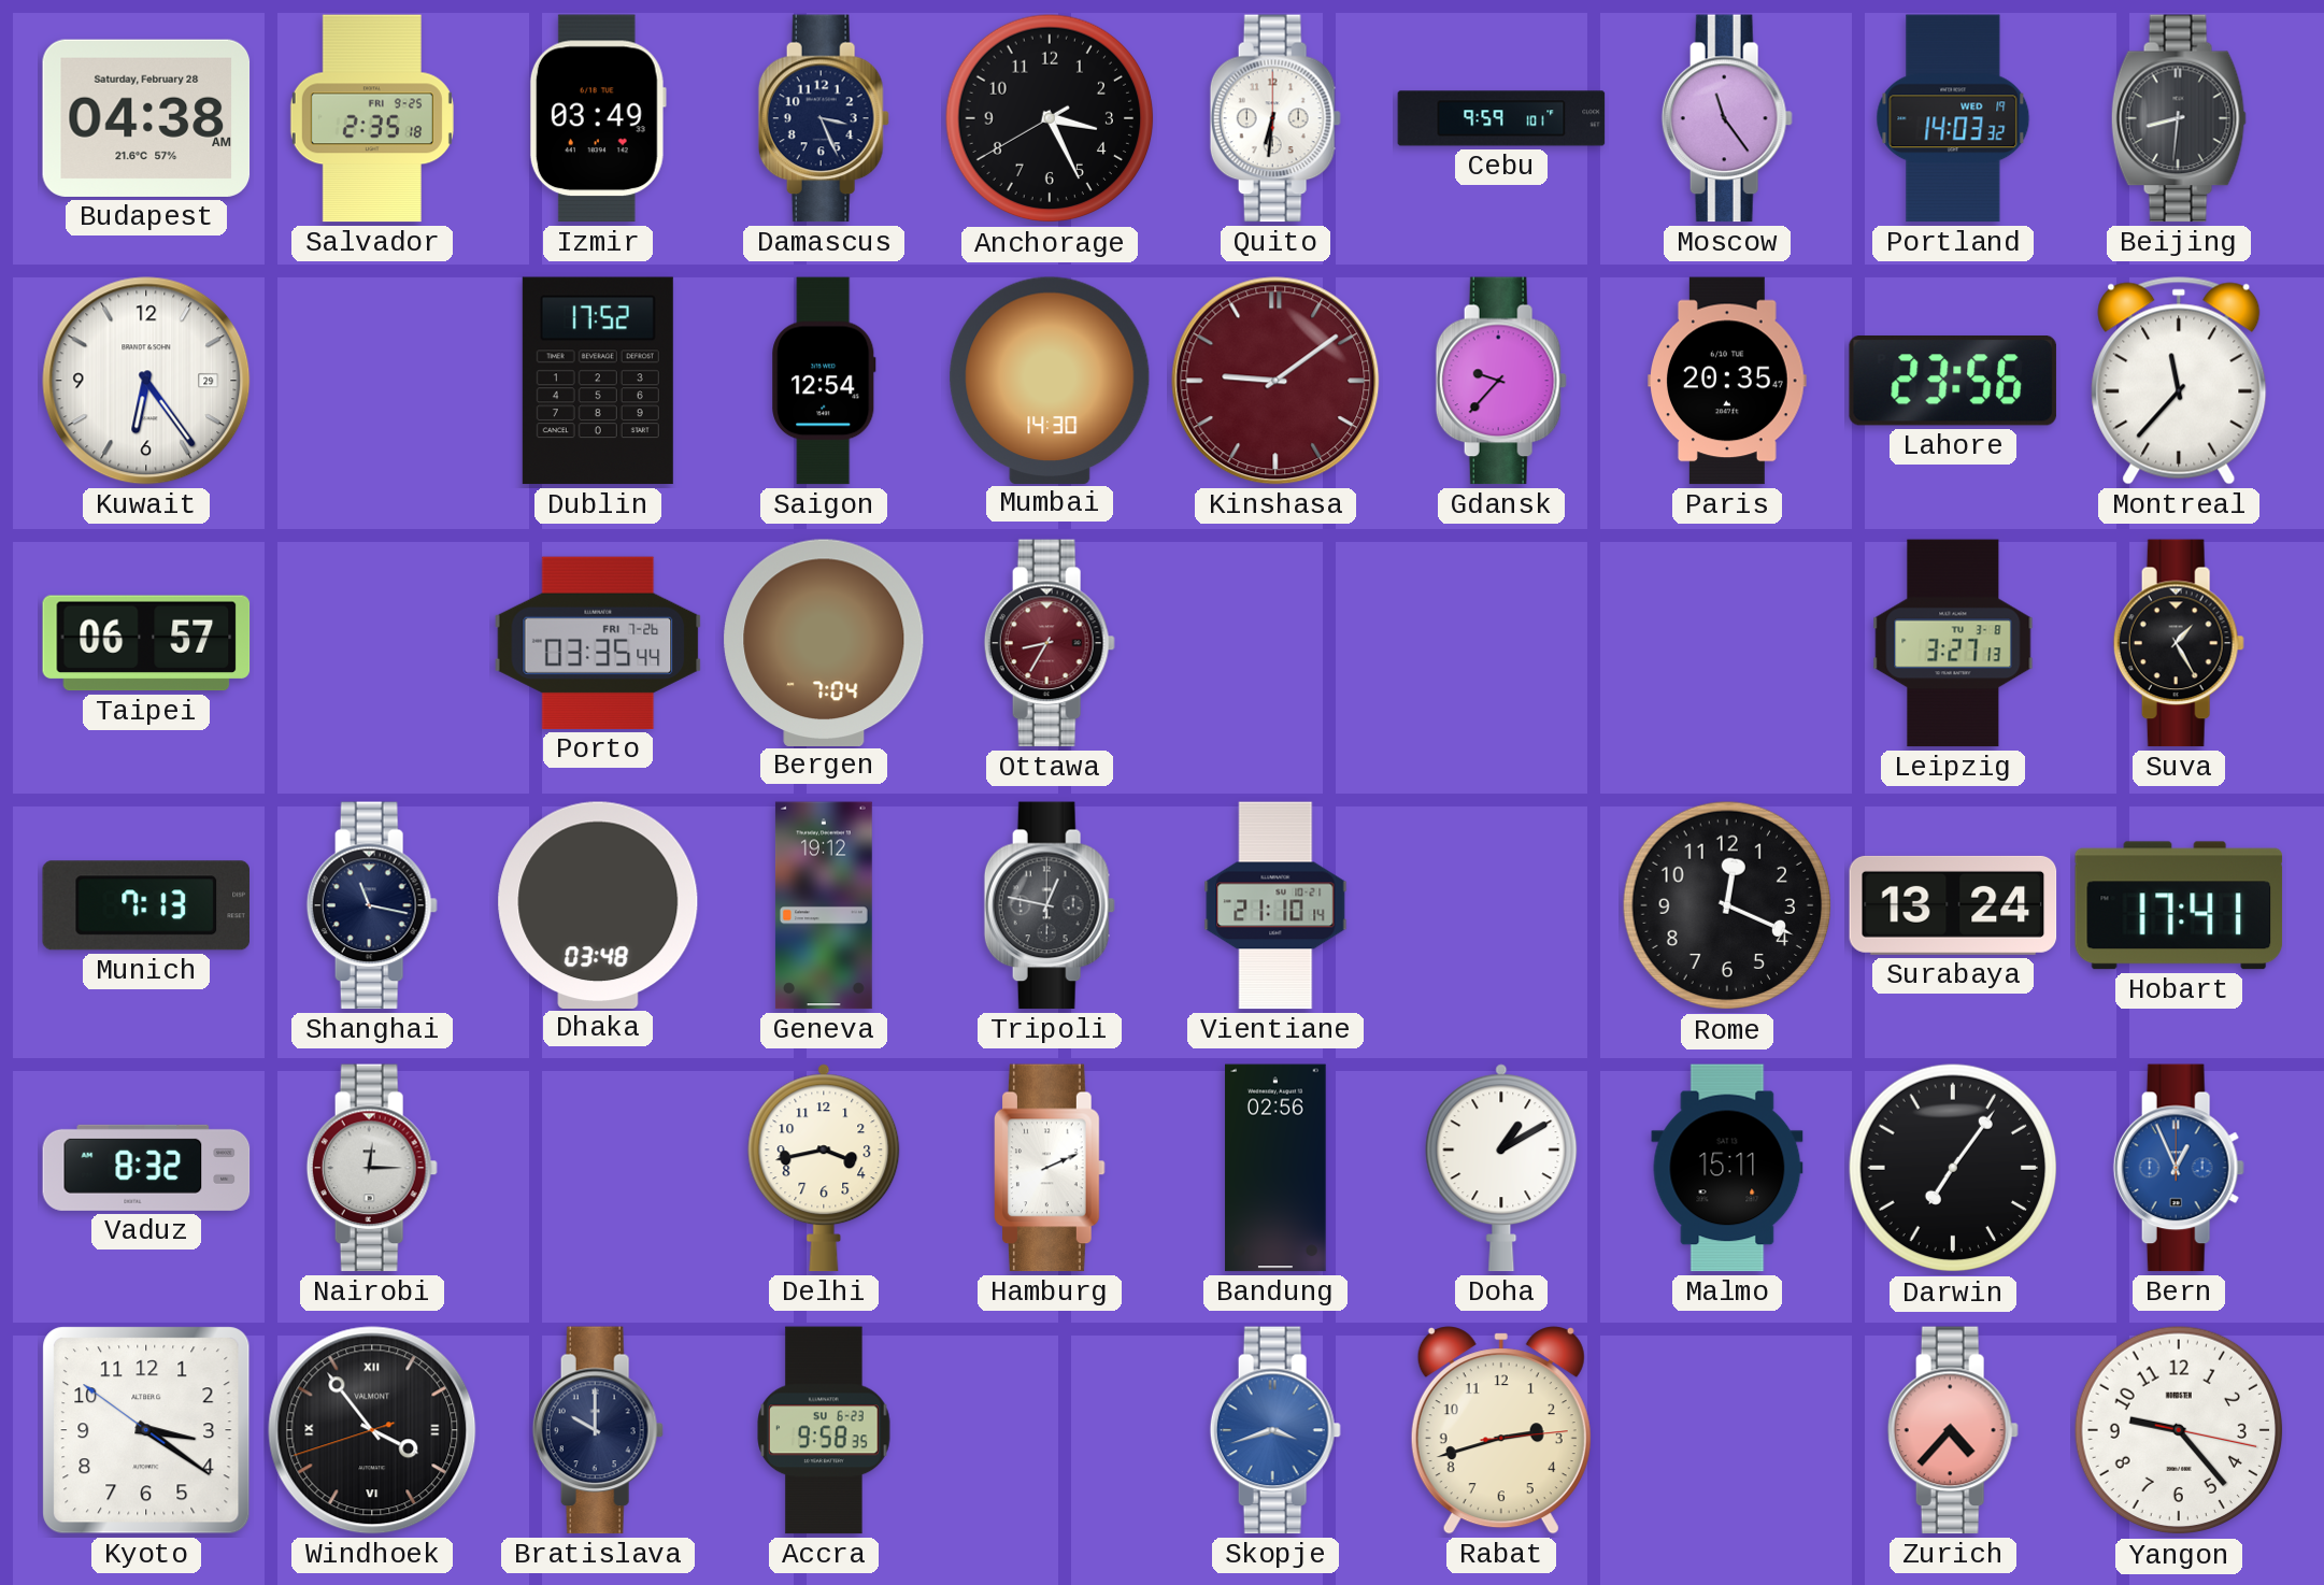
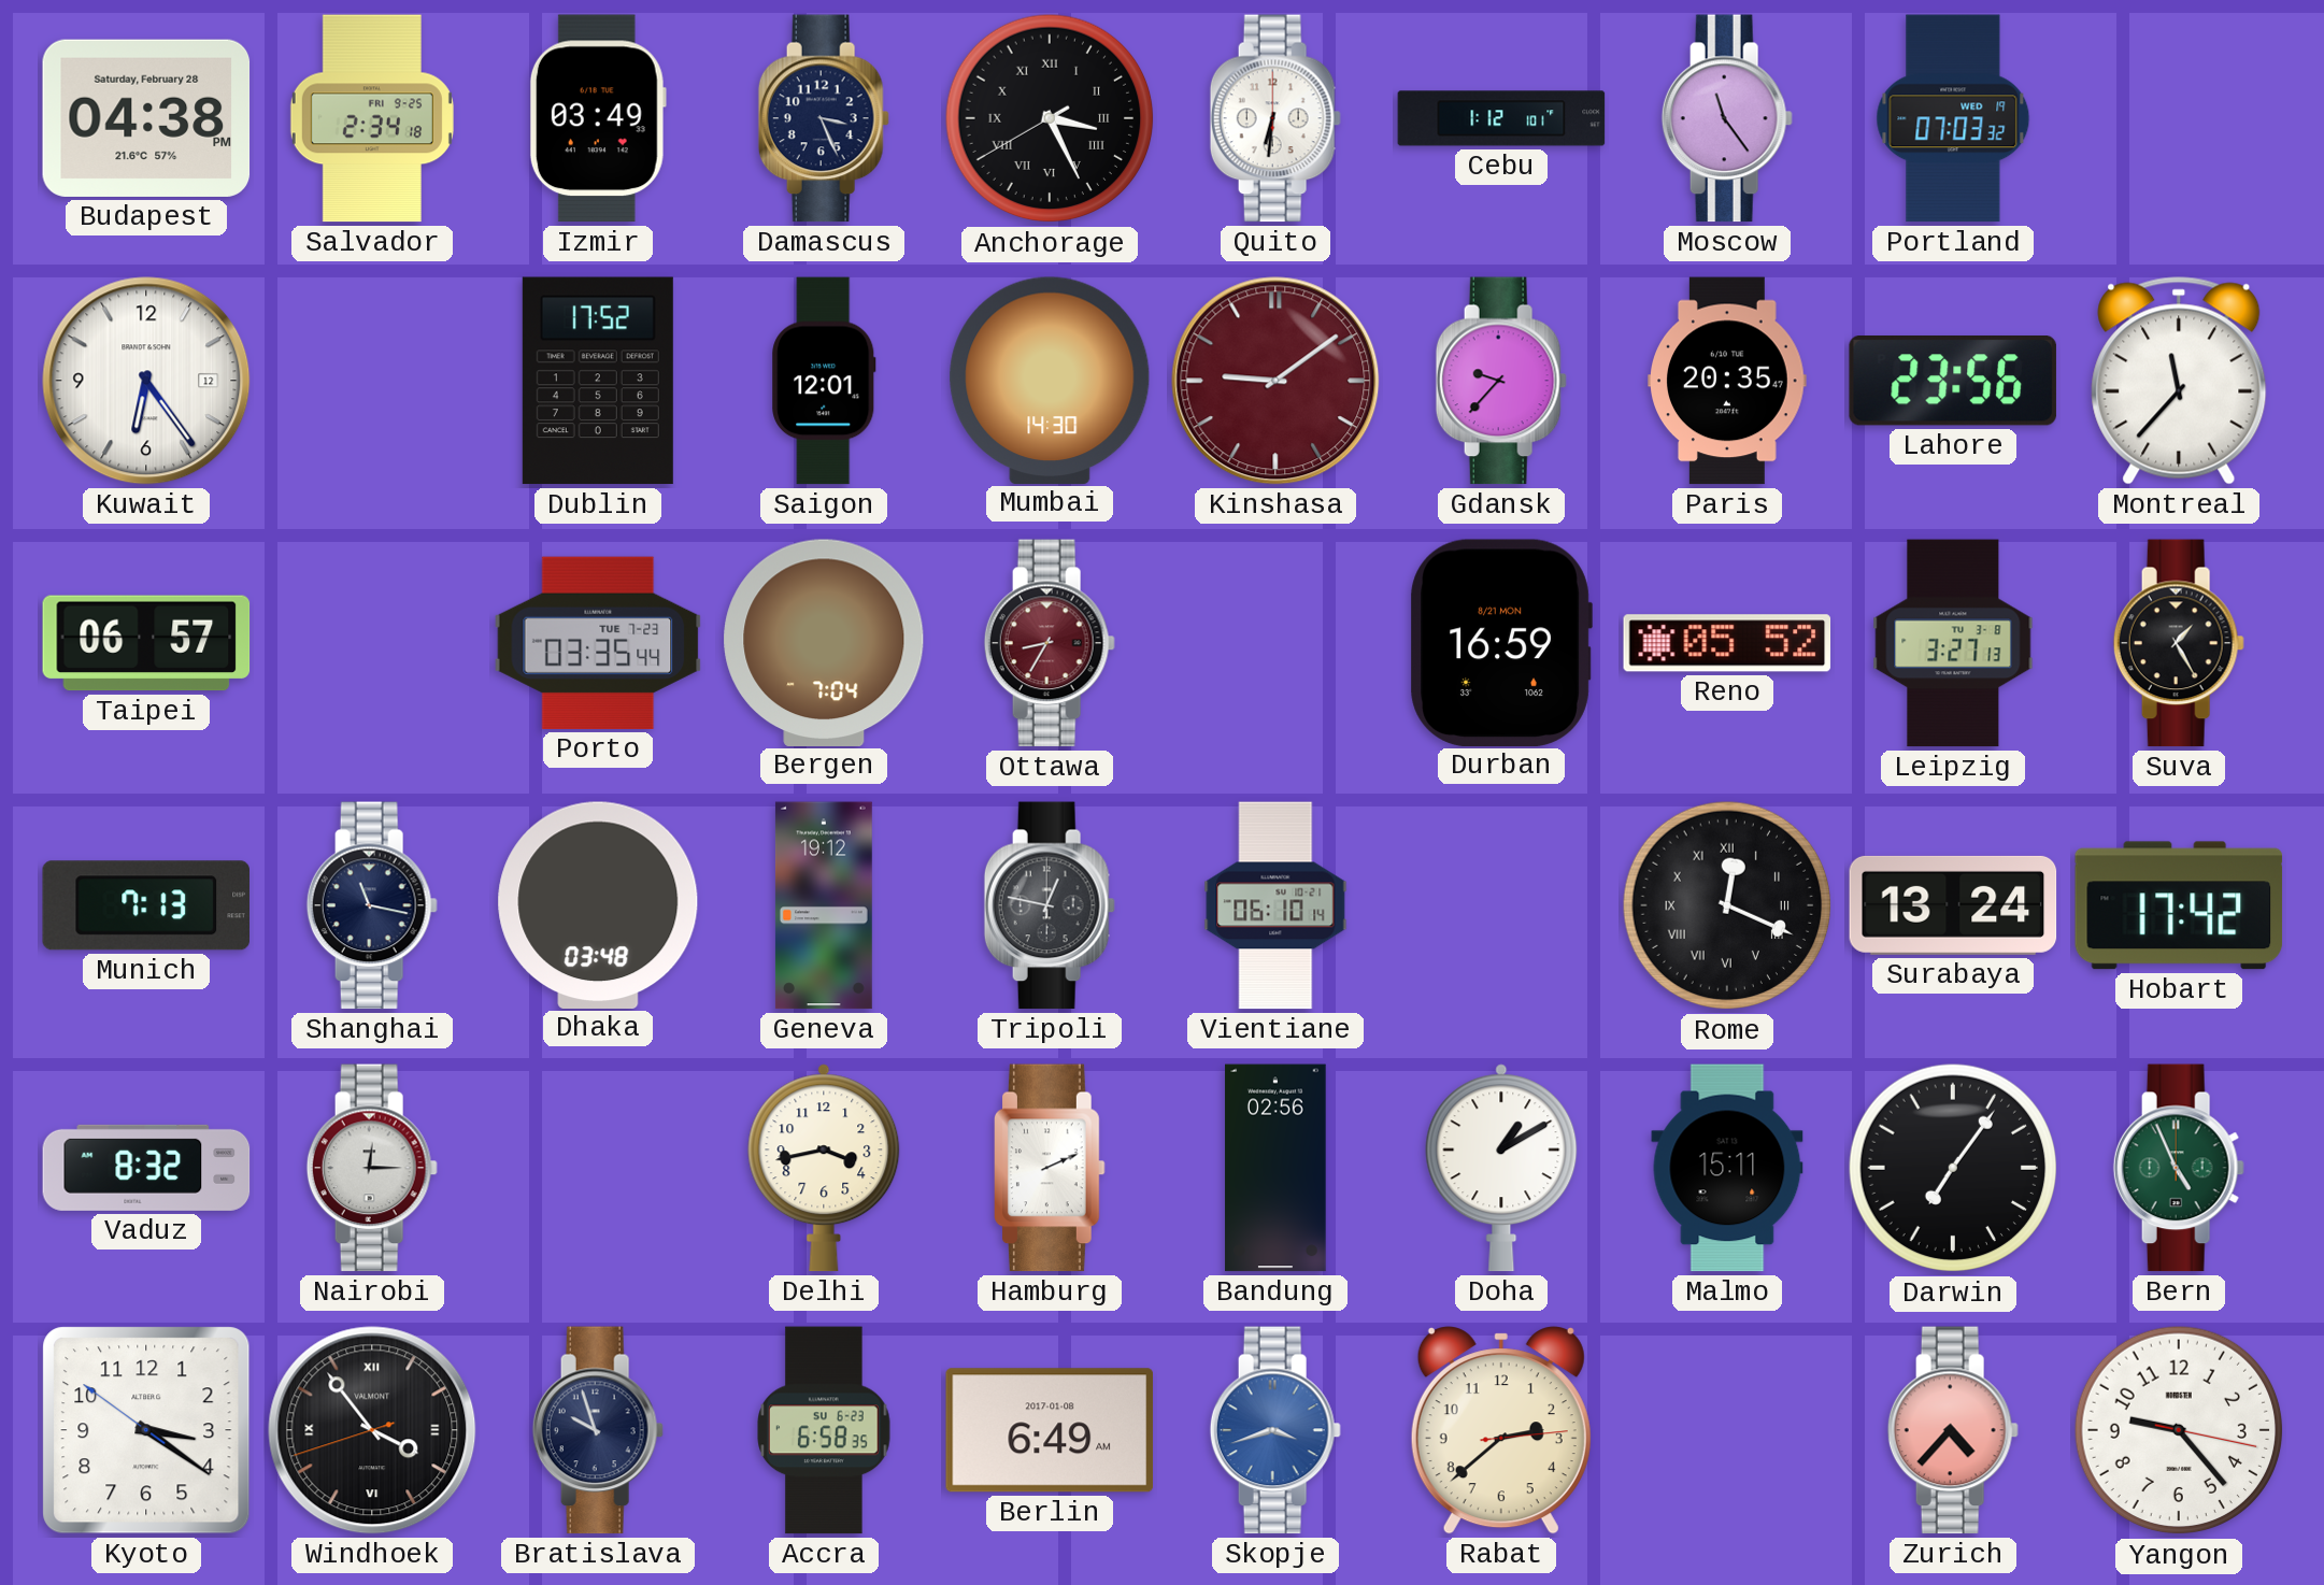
Budapest: 04:38 AM -> 04:38 PM (146, 118)
Salvador: 2:35 -> 2:34 (372, 118)
Anchorage numerals: Arabic -> Roman (1050, 118)
Cebu: 9:59 -> 1:12 (1501, 118)
Portland: 14:03 -> 07:03 (1953, 118)
Beijing: 8:31 -> none (2179, 118)
Kuwait date: 29 -> 12 (146, 381)
Saigon: 12:54 -> 12:01 (824, 381)
Porto date: FRI 7-26 -> TUE 7-23 (598, 643)
Durban: none -> 16:59 (1501, 642)
Reno: none -> 05:52 (1727, 643)
Vientiane: 21:10 -> 06:10 (1275, 905)
Rome numerals: Arabic -> Roman (1727, 905)
Hobart: 17:41 -> 17:42 (2179, 905)
Bern: 12:56 -> 4:56 (2179, 1168)
Bern dial: blue -> green (2179, 1168)
Bratislava: 10:00 -> 9:57 (598, 1430)
Accra: 9:58 -> 6:58 (824, 1430)
Berlin: none -> 6:49 (1049, 1430)
Rabat: 2:42 -> 2:38 (1501, 1430)
